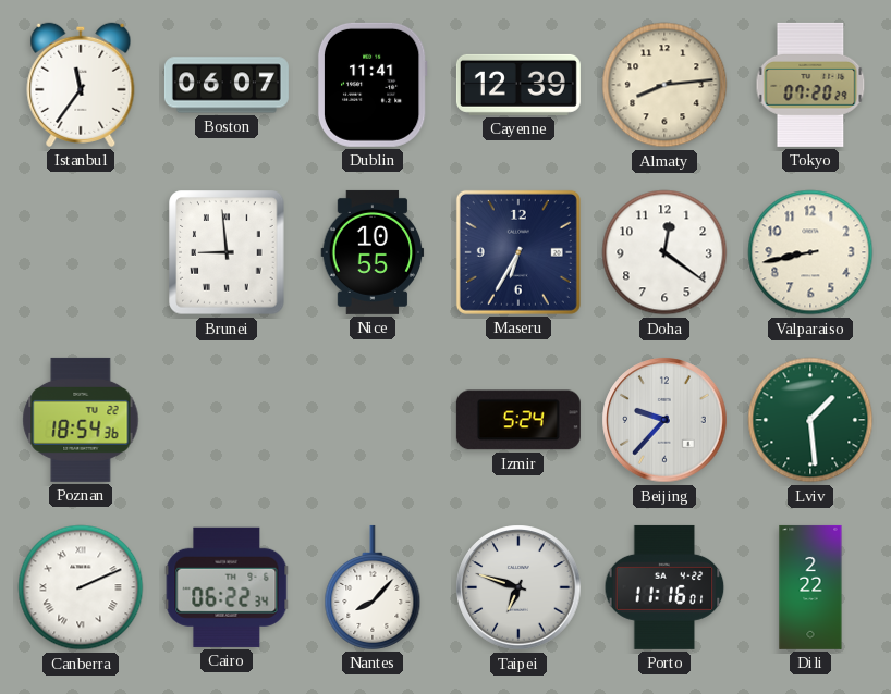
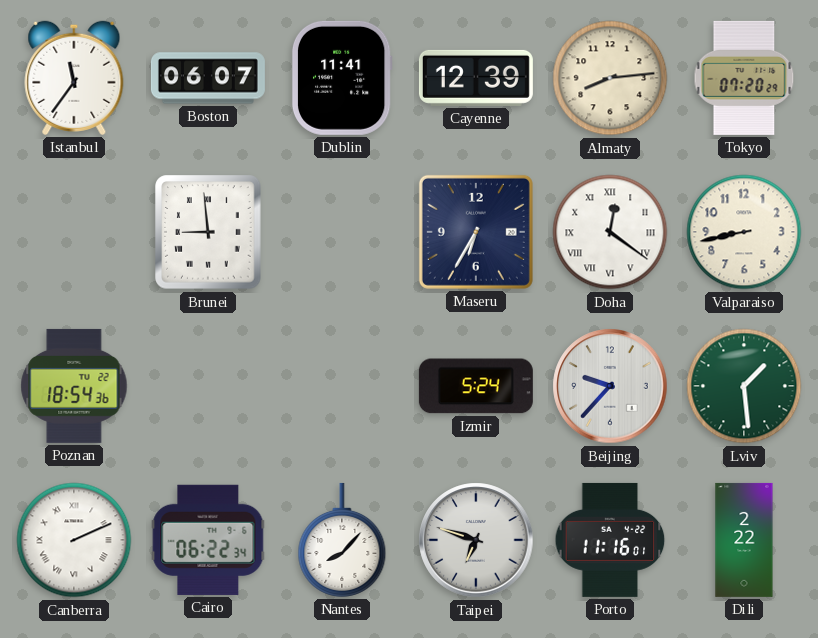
Nice: 10:55 -> none (373, 252)
Doha numerals: Arabic -> Roman (610, 232)
